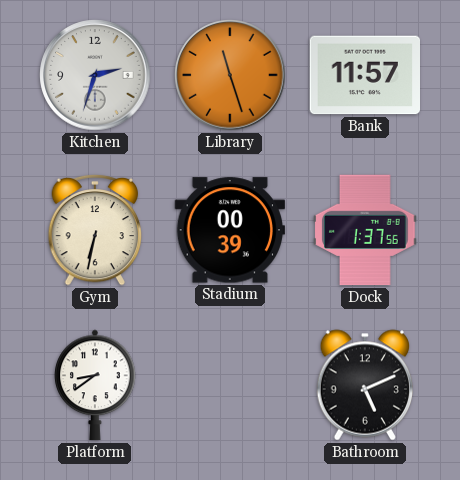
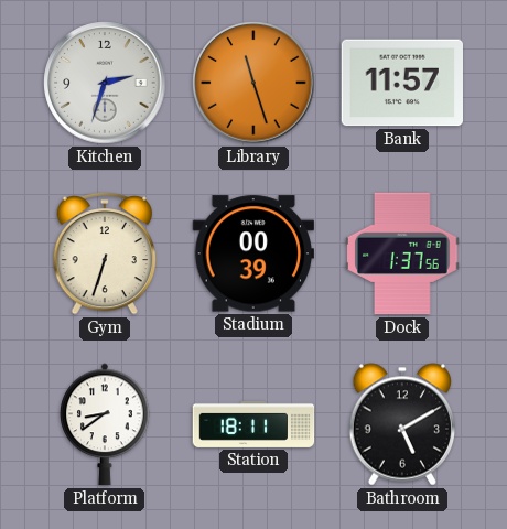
Gym: 6:32 -> 6:33 (105, 253)
Station: none -> 18:11 (253, 424)
Bathroom: 5:11 -> 5:10 (401, 424)
